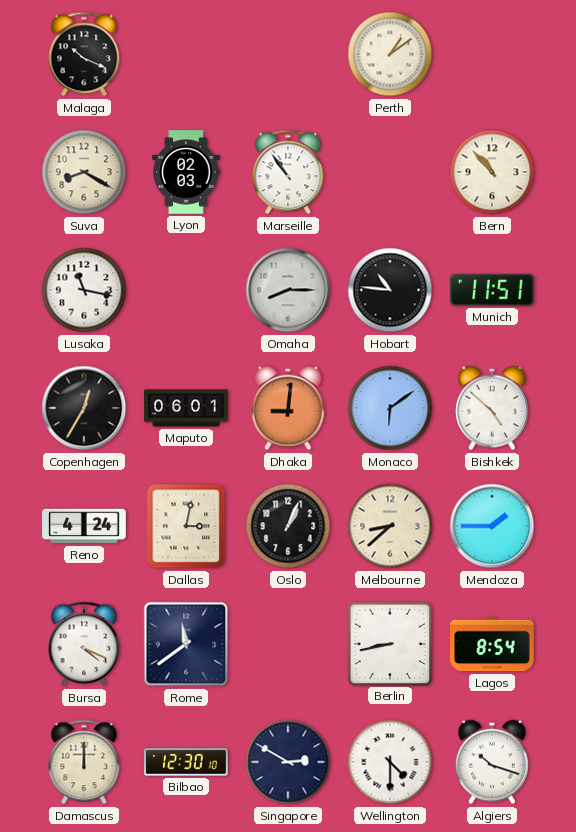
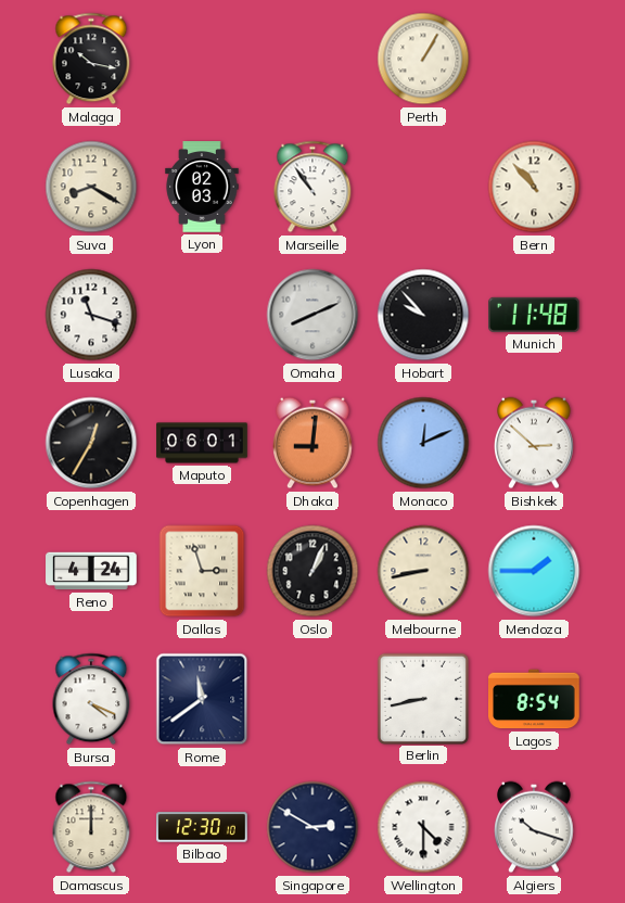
Malaga: 10:19 -> 10:17 (91, 59)
Perth: 1:09 -> 1:05 (423, 59)
Lusaka: 11:17 -> 11:18 (91, 315)
Omaha: 8:15 -> 8:11 (312, 315)
Hobart: 10:46 -> 9:53 (423, 315)
Munich: 11:51 -> 11:48 (534, 315)
Monaco: 6:09 -> 12:11 (423, 443)
Bishkek: 4:52 -> 2:52 (535, 443)
Dallas: 3:02 -> 2:57 (202, 571)
Melbourne: 8:38 -> 8:43 (423, 571)
